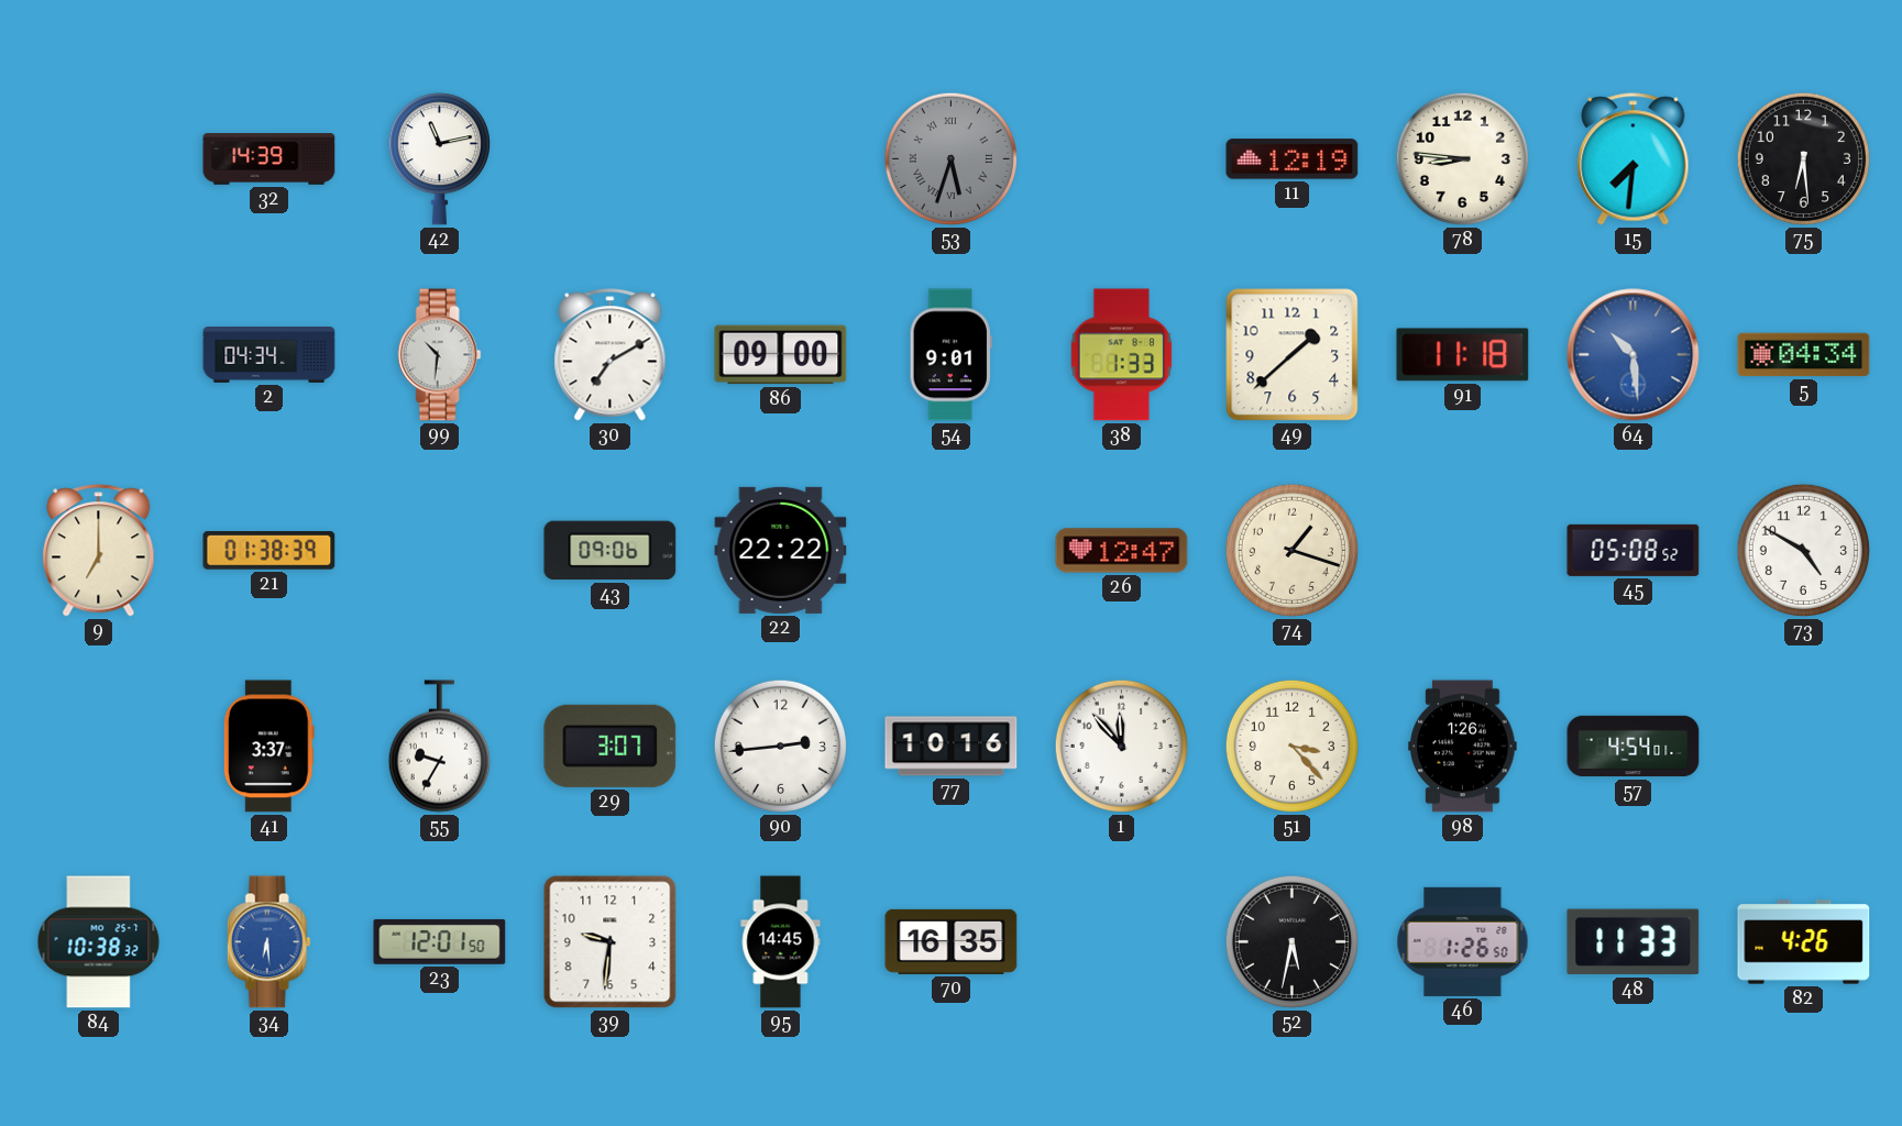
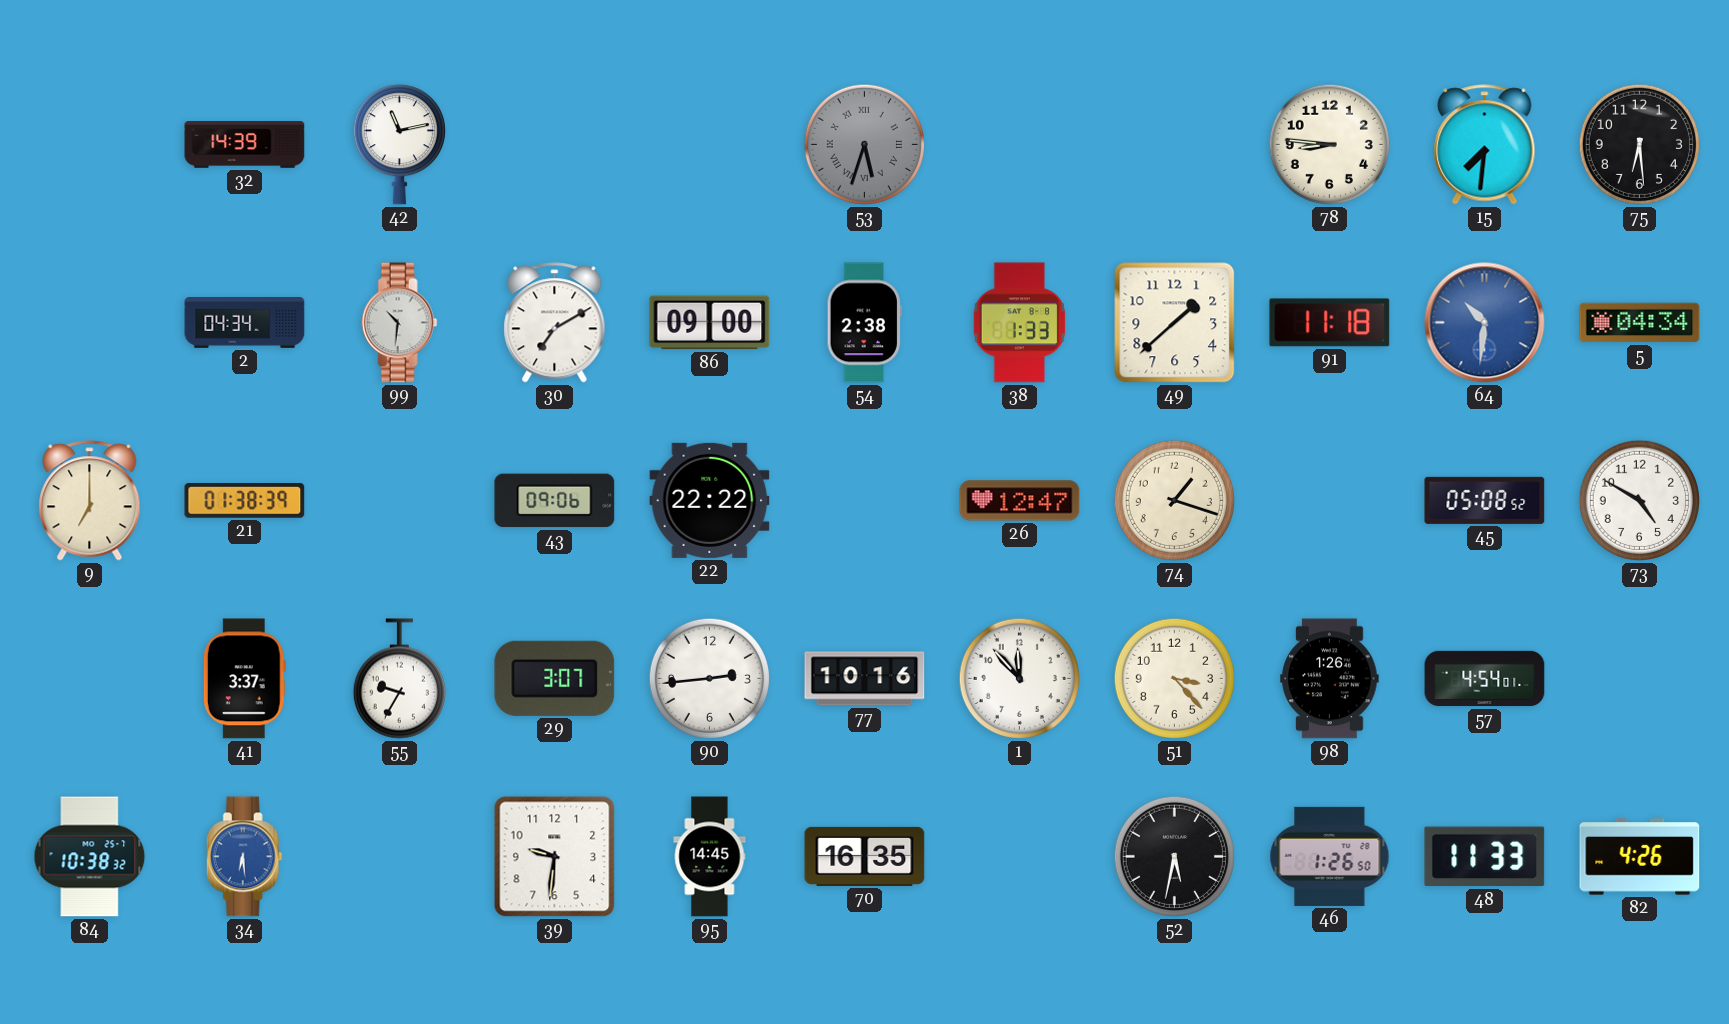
11: 12:19 -> none (1293, 159)
54: 9:01 -> 2:38 (864, 323)
64: 10:29 -> 10:31 (1485, 323)
23: 12:01 -> none (440, 941)
